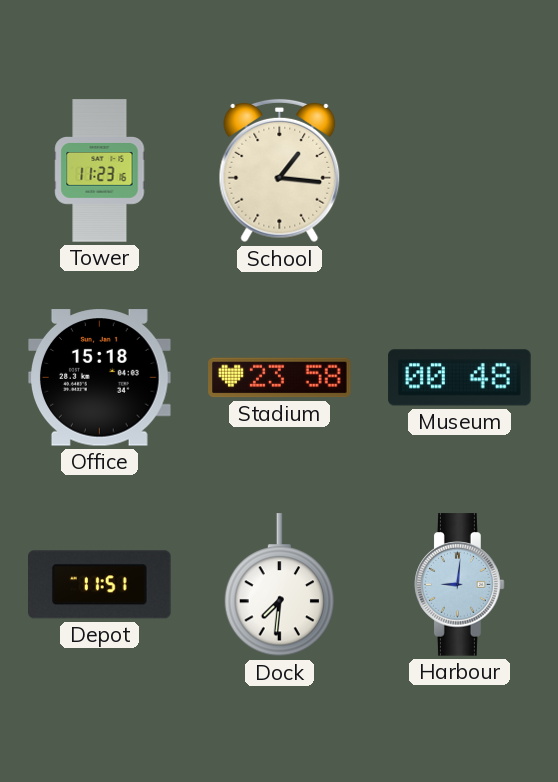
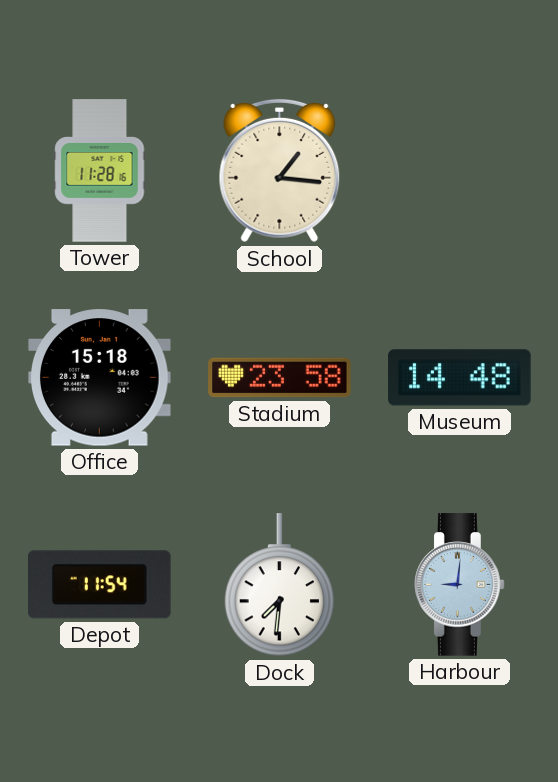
Tower: 11:23 -> 11:28 (100, 171)
Museum: 00:48 -> 14:48 (460, 378)
Depot: 11:51 -> 11:54 (100, 585)
